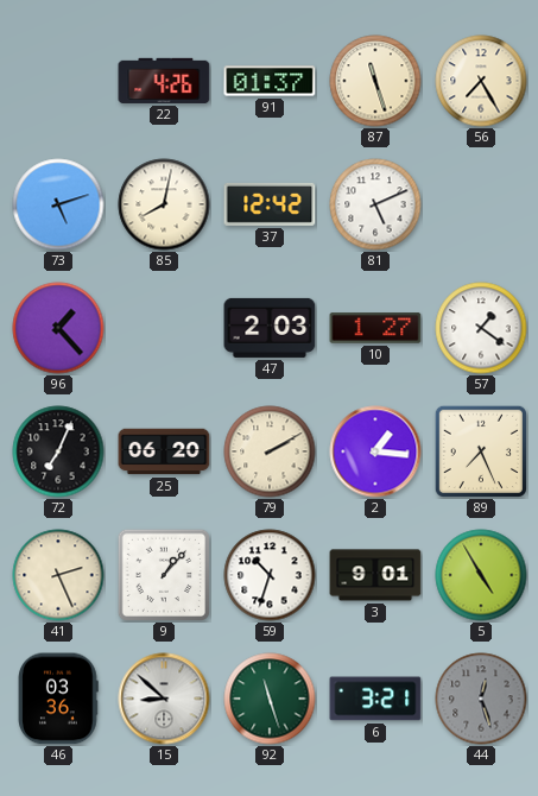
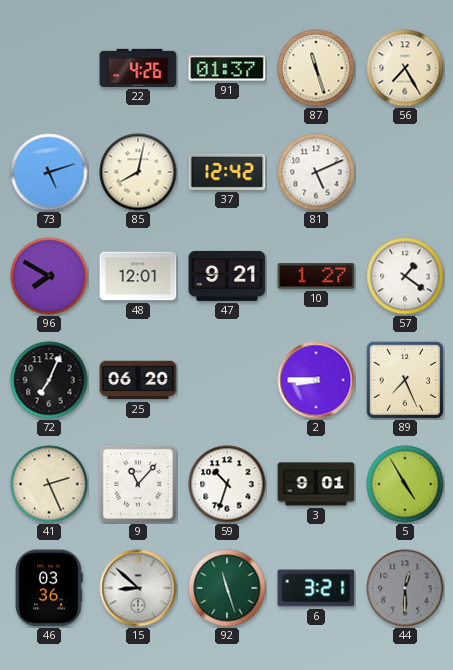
96: 1:23 -> 7:50 (49, 276)
48: none -> 12:01 (138, 276)
47: 2:03 -> 9:21 (227, 276)
79: 2:10 -> none (270, 451)
2: 1:16 -> 8:45 (316, 380)
9: 1:07 -> 11:07 (138, 484)
44: 12:27 -> 12:30 (405, 588)
